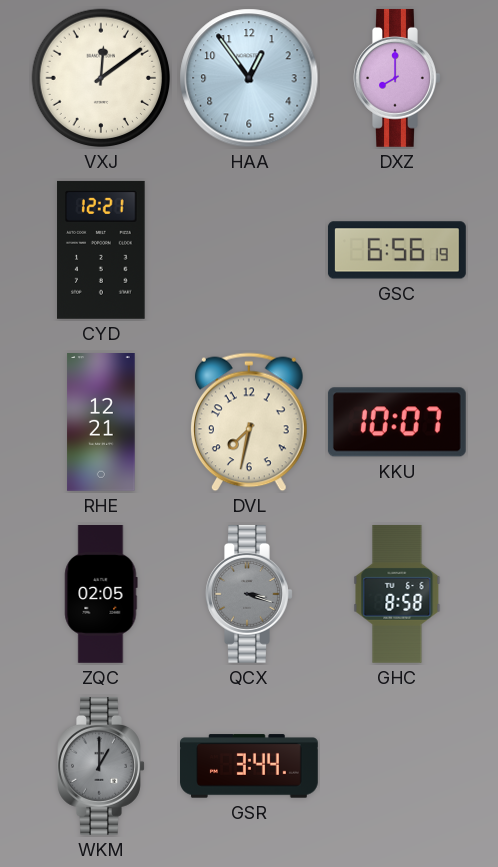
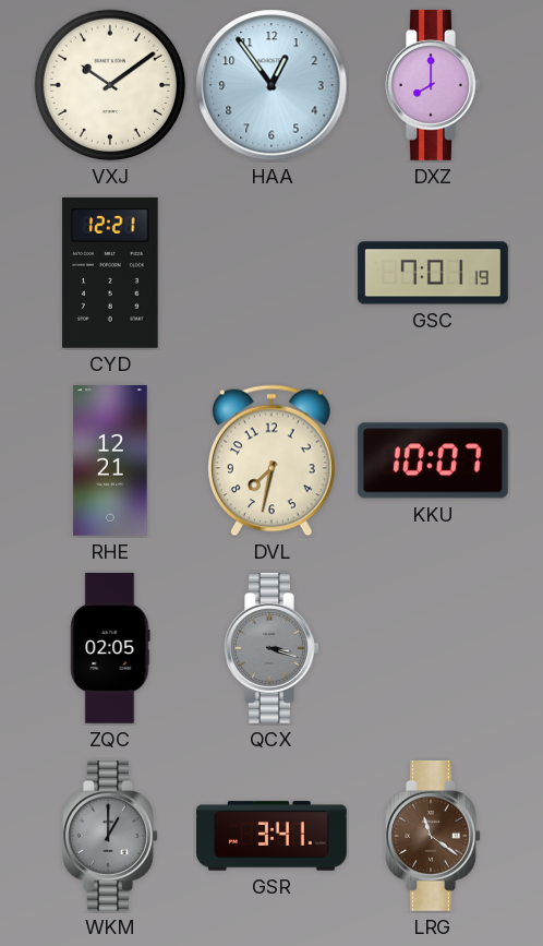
VXJ: 12:09 -> 10:09 (110, 85)
GSC: 6:56 -> 7:01 (433, 273)
GHC: 8:58 -> none (397, 594)
GSR: 3:44 -> 3:41 (273, 836)
LRG: none -> 11:21 (433, 836)
